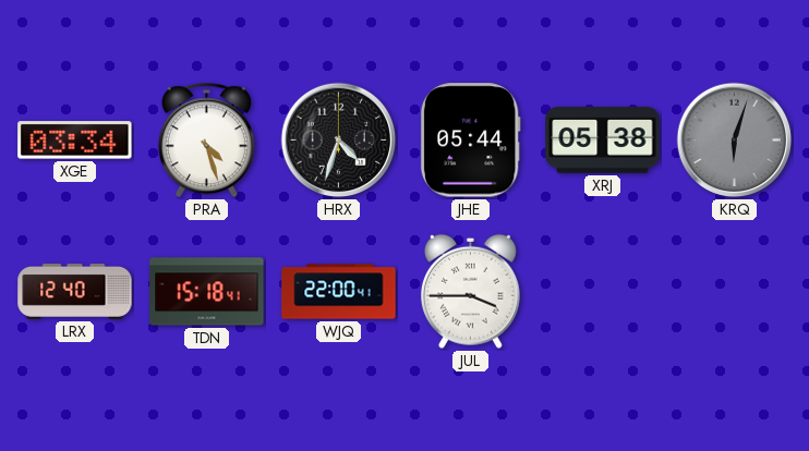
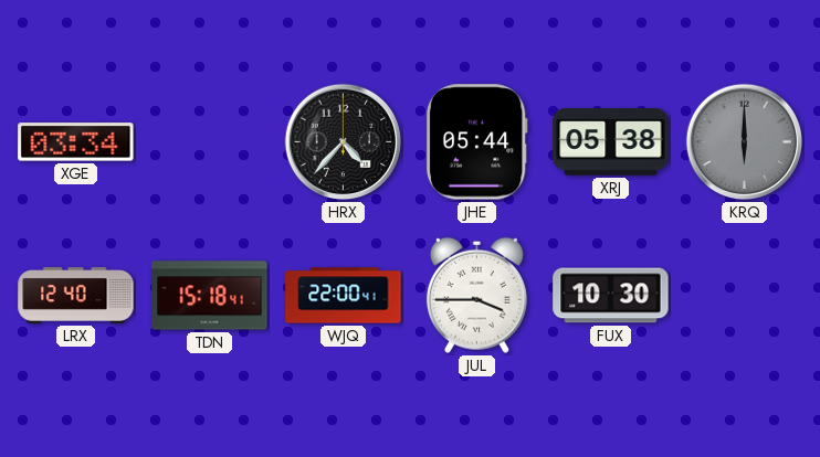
PRA: 4:27 -> none (206, 141)
HRX: 4:33 -> 4:37 (344, 142)
KRQ: 6:03 -> 6:00 (745, 142)
FUX: none -> 10:30 (611, 296)
